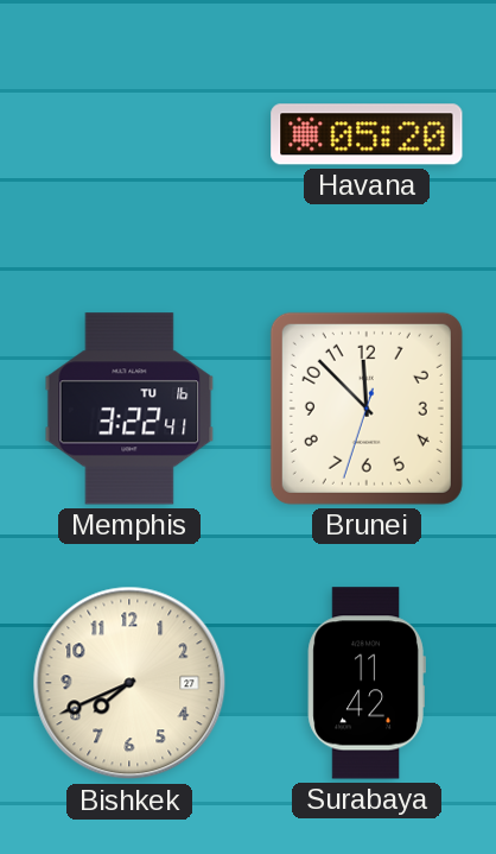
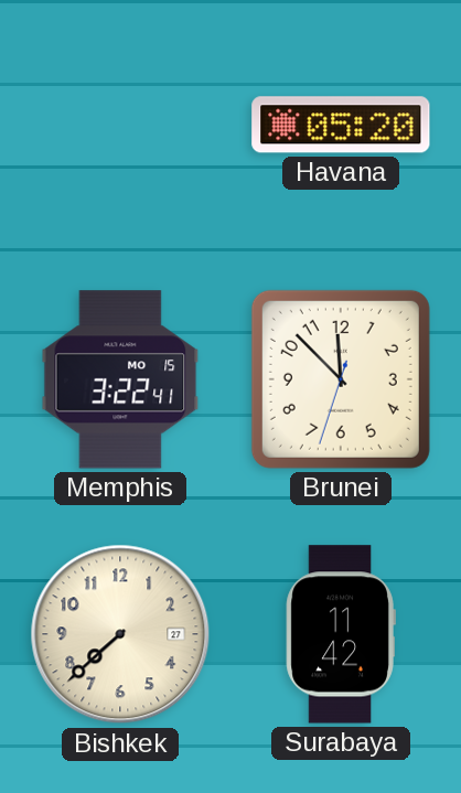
Memphis date: TU 16 -> MO 15 (120, 379)
Bishkek: 7:41 -> 7:38 (120, 634)
